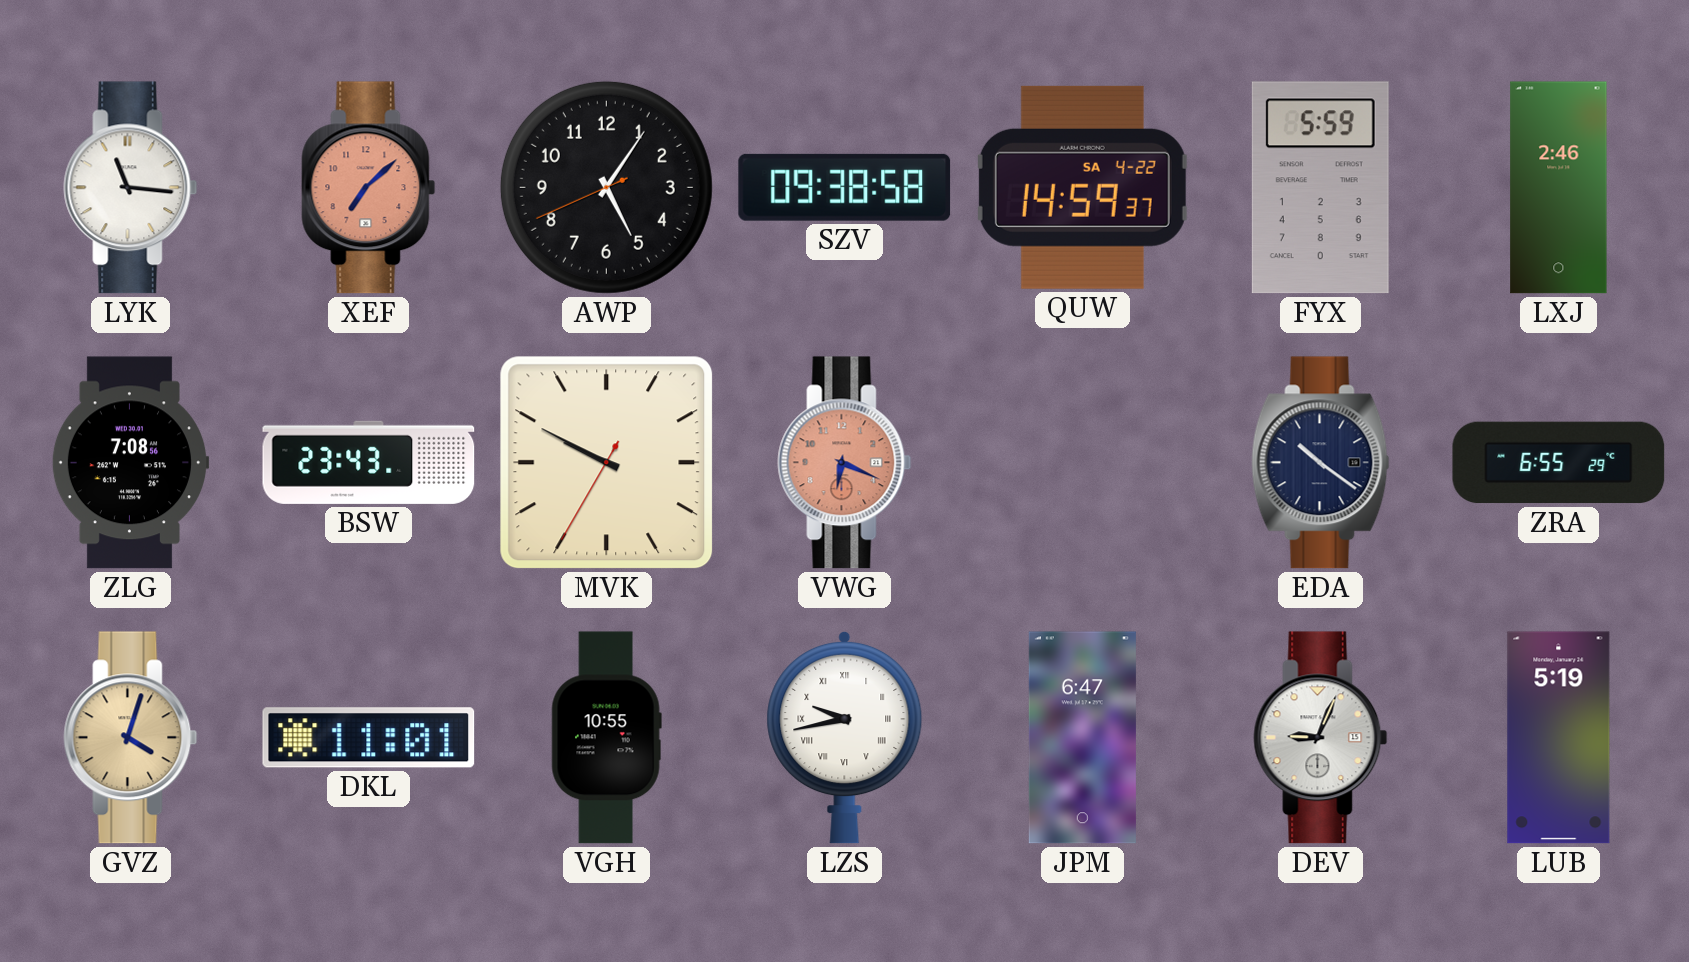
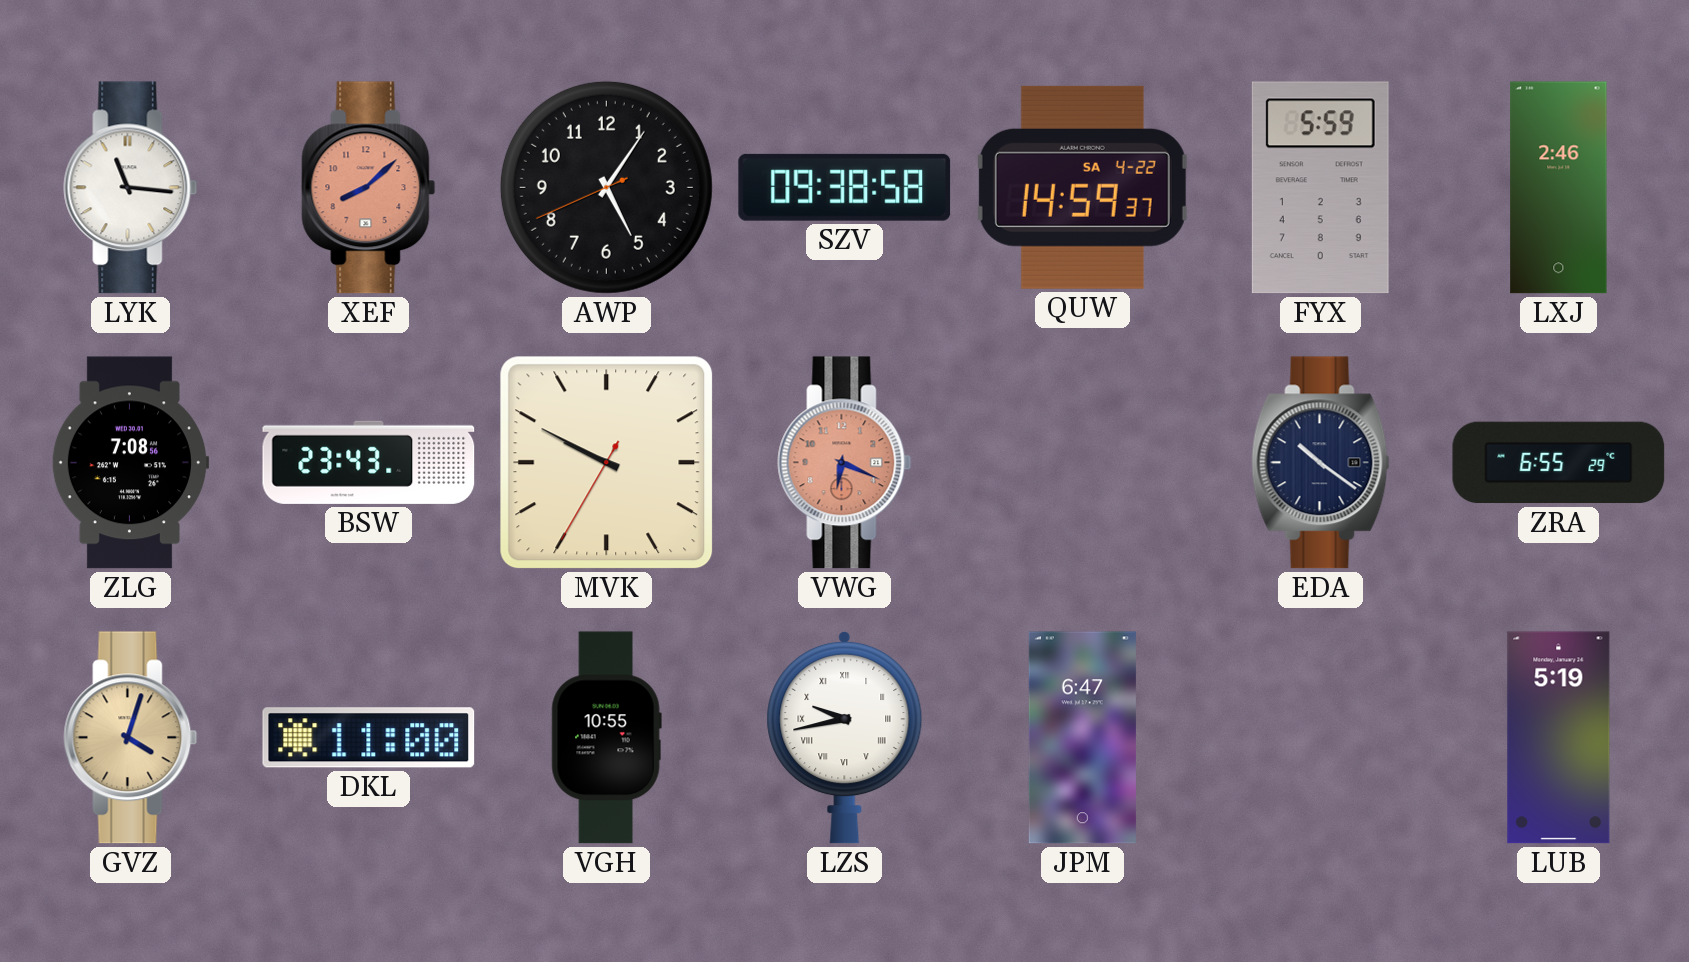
XEF: 7:08 -> 8:08 (369, 188)
DKL: 11:01 -> 11:00 (369, 738)
DEV: 9:04 -> none (1321, 738)
